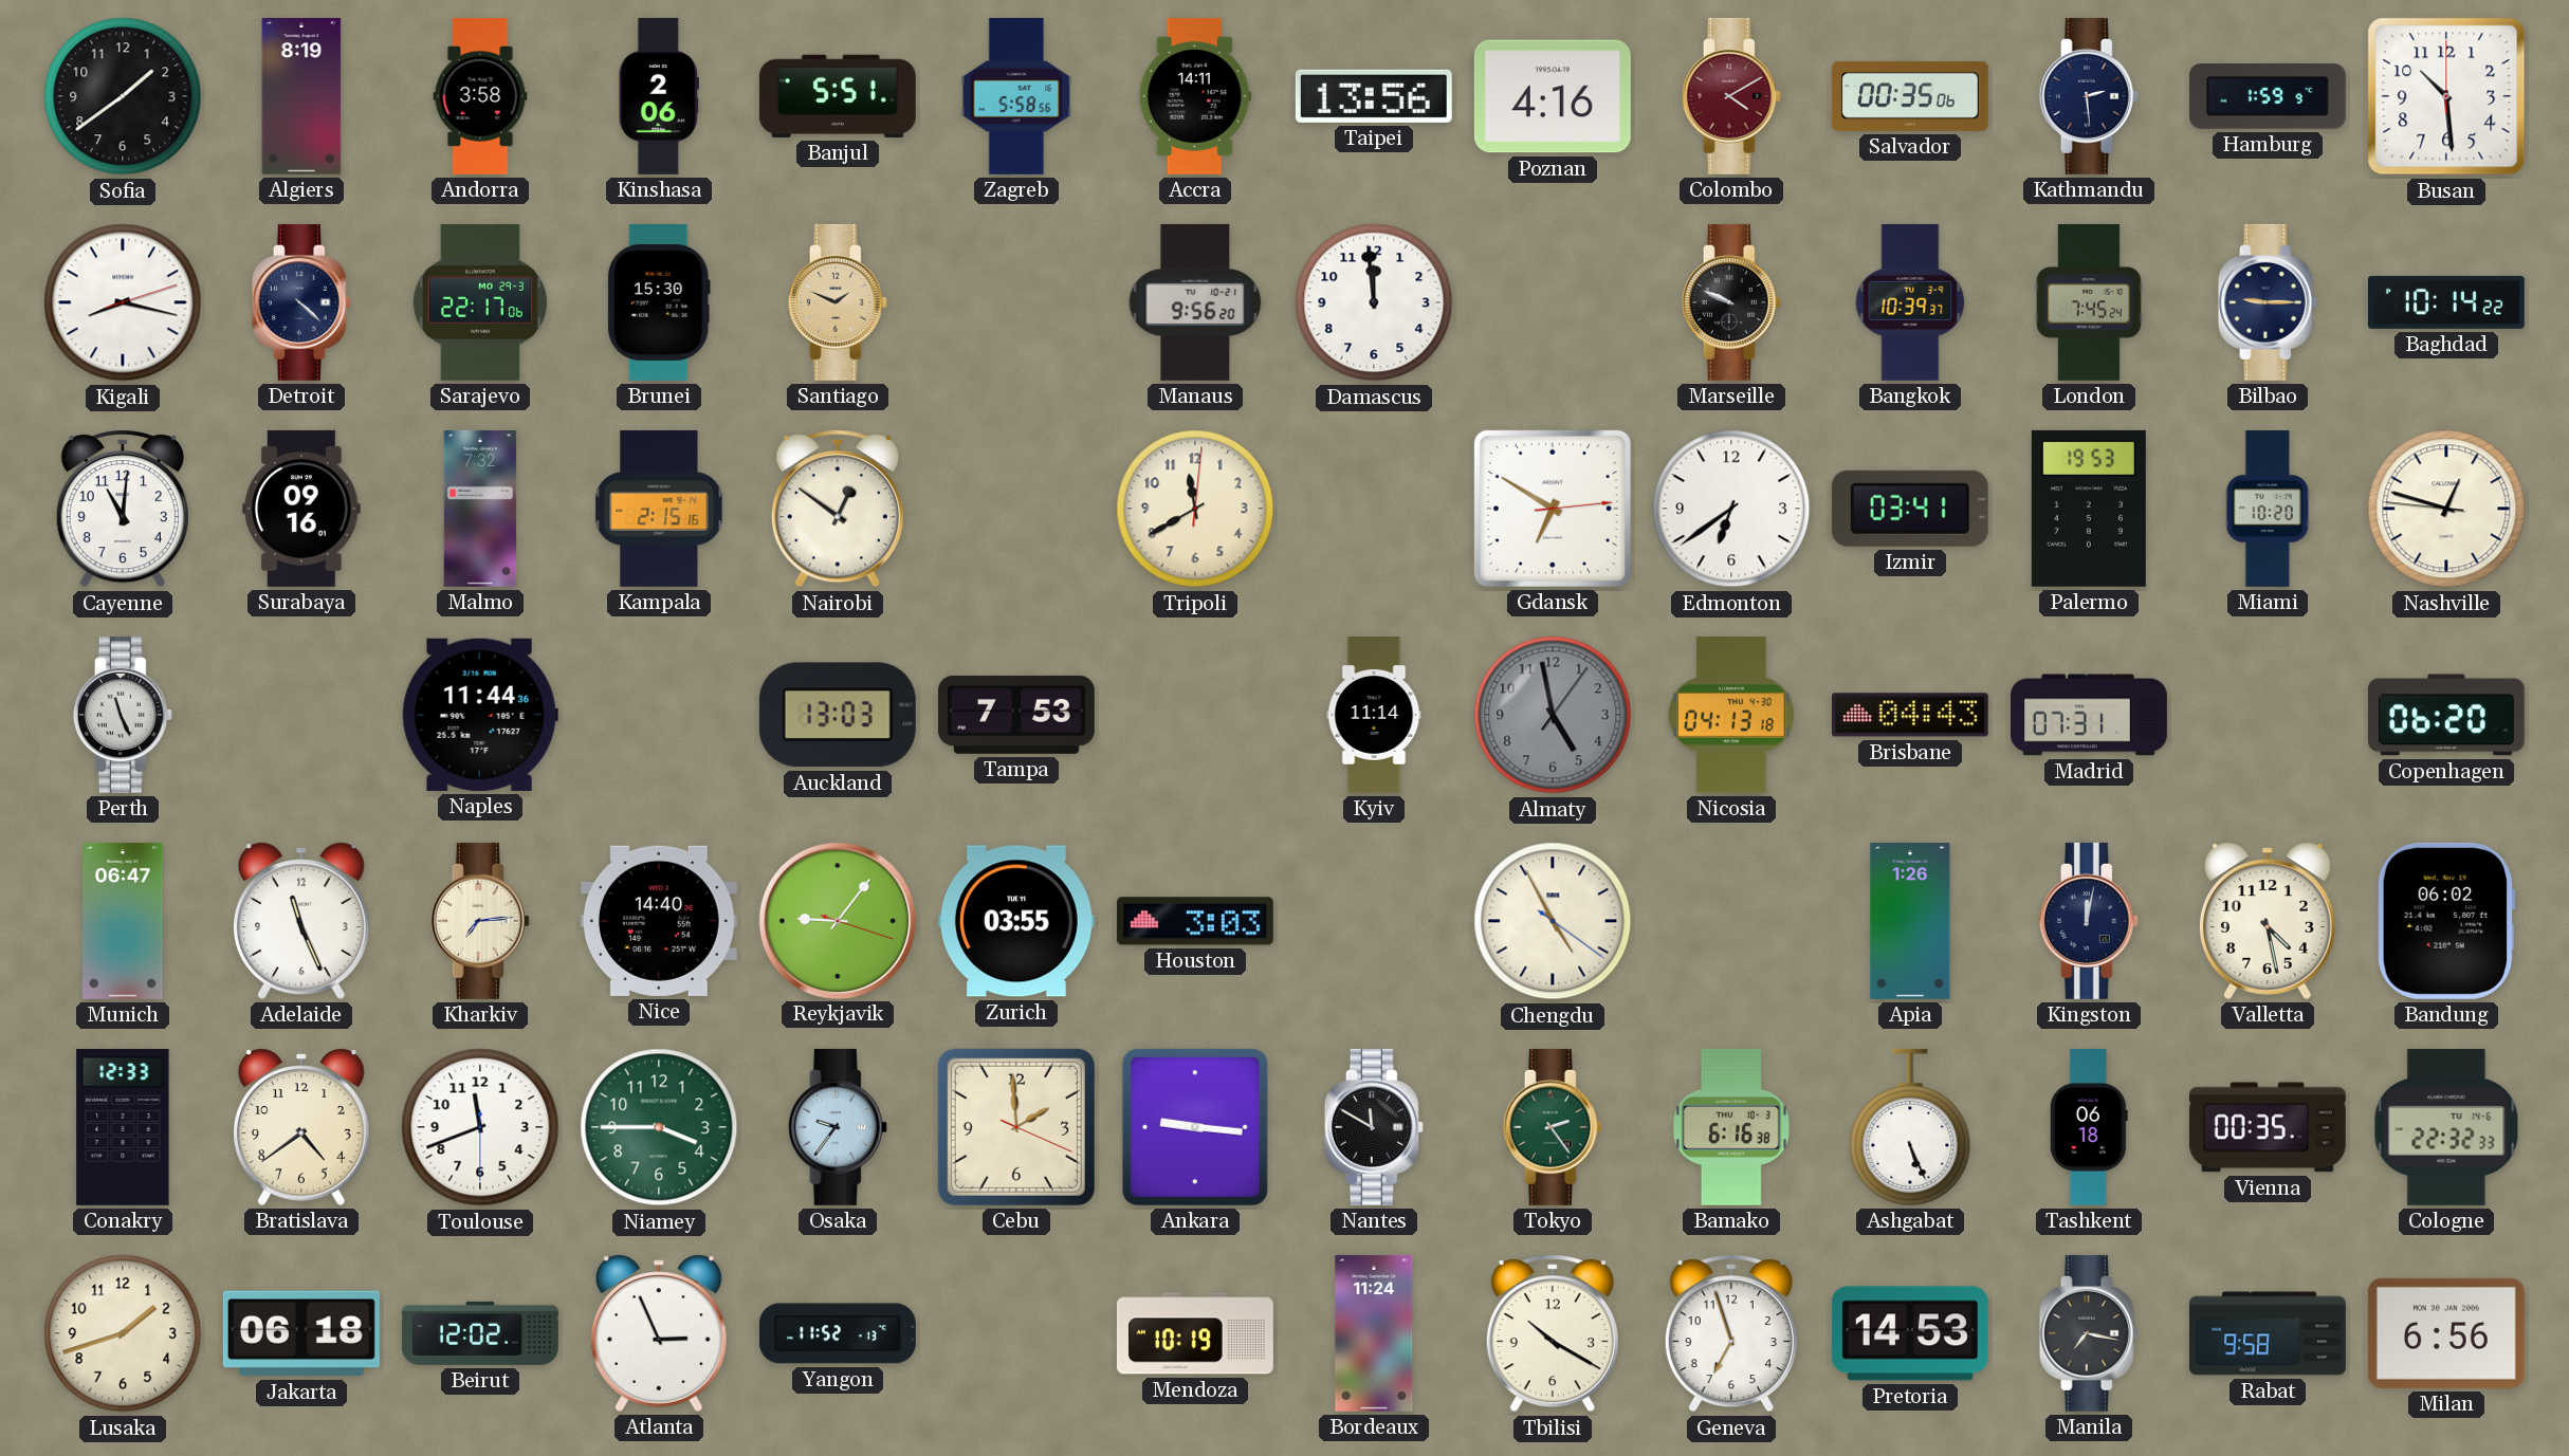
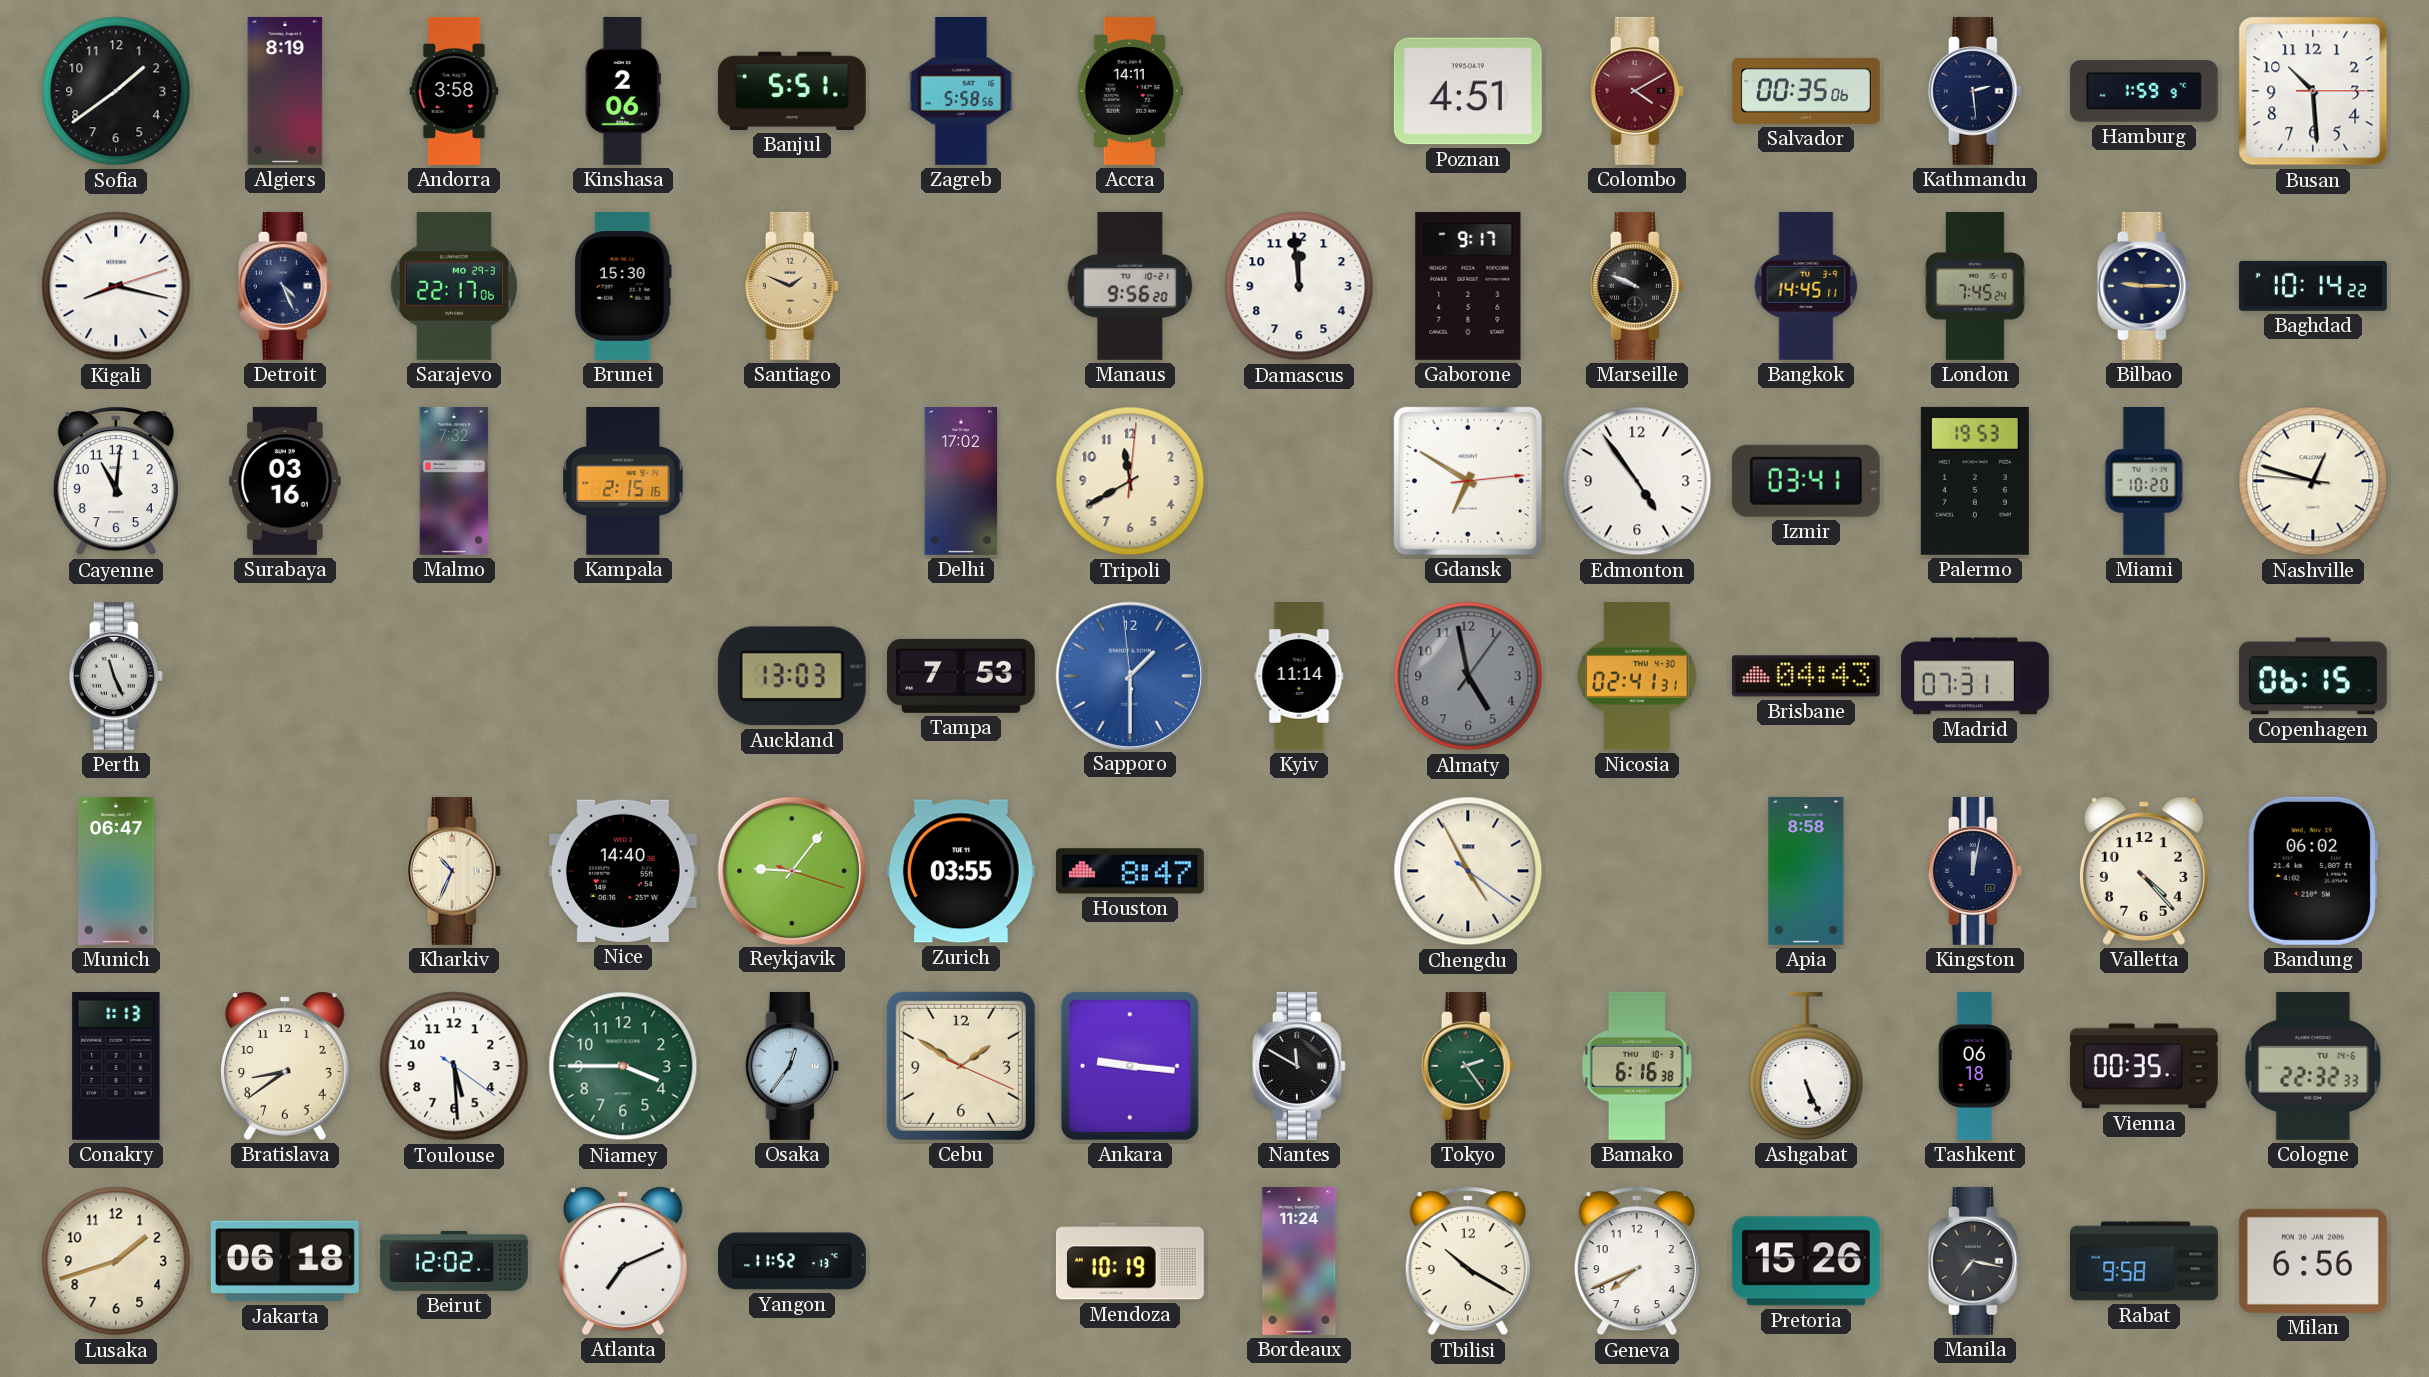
Taipei: 13:56 -> none (1374, 96)
Poznan: 4:16 -> 4:51 (1468, 91)
Busan: 10:29:00 -> 10:29:15 (2313, 91)
Detroit: 4:22 -> 4:26 (285, 286)
Gaborone: none -> 9:17 (1468, 286)
Bangkok: 10:39 -> 14:45 (1806, 286)
Surabaya: 09:16 -> 03:16 (285, 481)
Nairobi: 12:51 -> none (838, 509)
Delhi: none -> 17:02 (961, 481)
Edmonton: 6:39 -> 4:54 (1637, 481)
Naples: 11:44 -> none (480, 715)
Sapporo: none -> 1:29 (1129, 675)
Nicosia: 04:13 -> 02:41 (1638, 676)
Copenhagen: 06:20 -> 06:15 (2313, 676)
Adelaide: 11:26 -> none (301, 921)
Kharkiv: 7:14 -> 10:34 (454, 871)
Houston: 3:03 -> 8:47 (1130, 871)
Apia: 1:26 -> 8:58 (1806, 871)
Valletta: 4:28 -> 4:23 (2144, 871)
Conakry: 12:33 -> 1:13 (116, 1066)
Bratislava: 4:39 -> 8:39 (285, 1066)
Toulouse: 11:41 -> 5:29 (454, 1066)
Osaka: 9:36 -> 12:36 (792, 1066)
Cebu: 1:59 -> 1:50 (961, 1066)
Atlanta: 2:56 -> 7:11 (623, 1261)
Geneva: 6:57 -> 7:41 (1637, 1261)
Pretoria: 14:53 -> 15:26 (1806, 1261)
